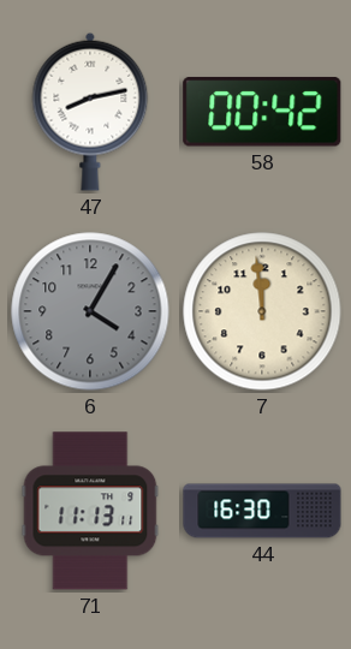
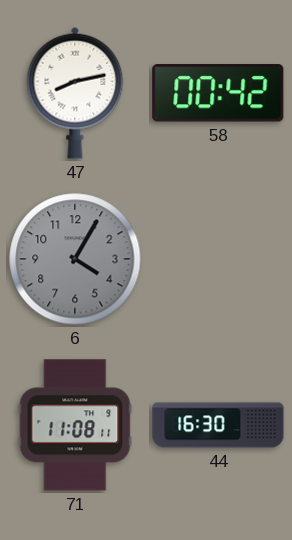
7: 11:59 -> none (262, 311)
71: 11:13 -> 11:08 (75, 425)
